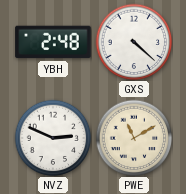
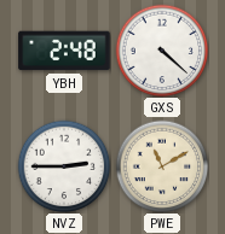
NVZ: 2:49 -> 2:45 (64, 166)
